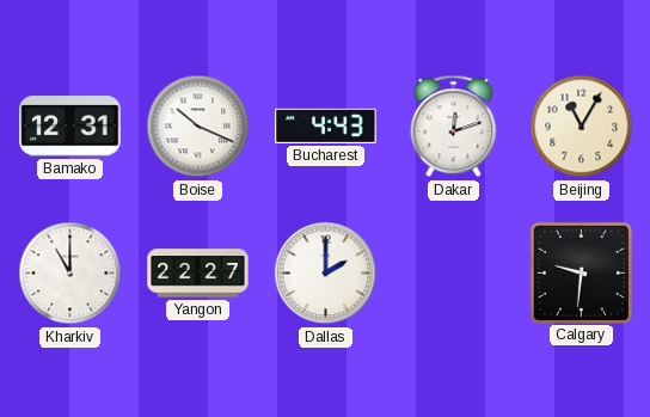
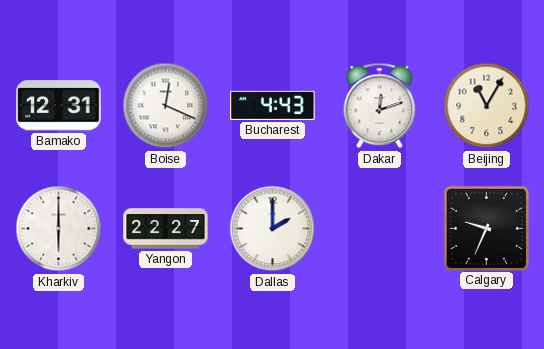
Boise: 10:19 -> 12:19 (166, 106)
Kharkiv: 11:00 -> 6:00 (59, 229)
Calgary: 9:31 -> 9:34 (486, 228)
